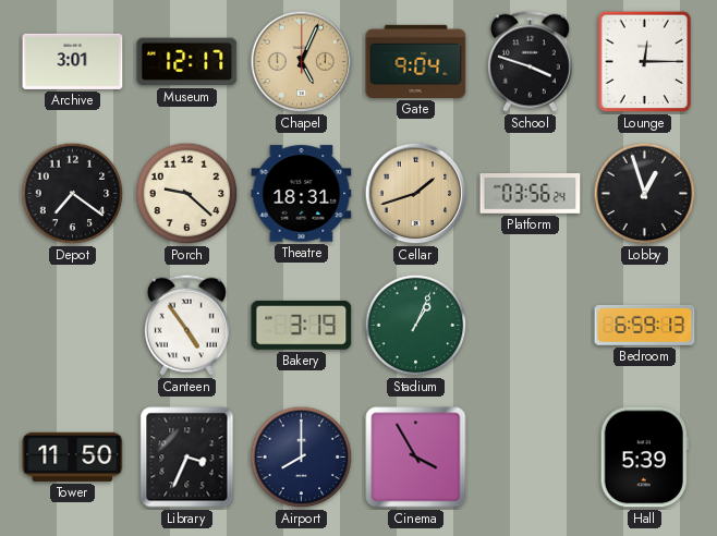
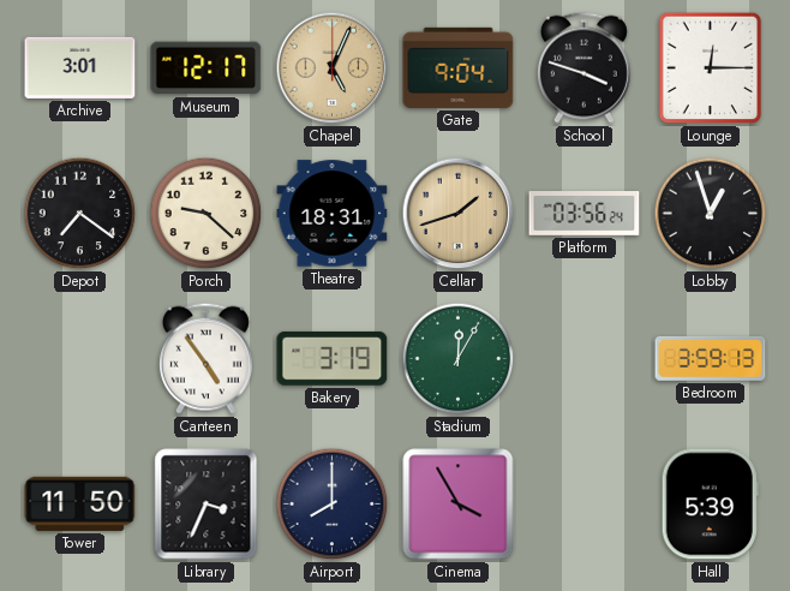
Stadium: 1:04 -> 12:05 (459, 359)
Bedroom: 6:59 -> 3:59 (711, 358)
